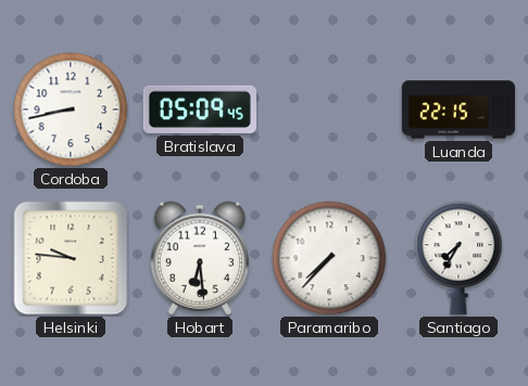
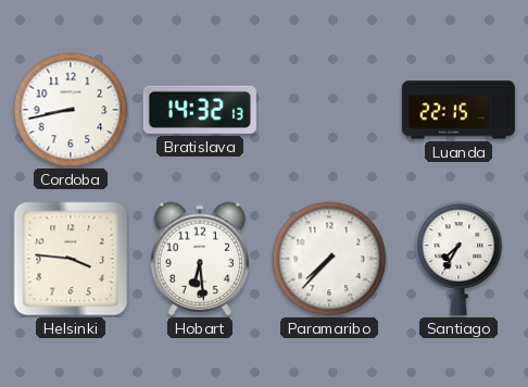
Bratislava: 05:09 -> 14:32 (200, 110)
Helsinki: 9:46 -> 3:46 (71, 259)
